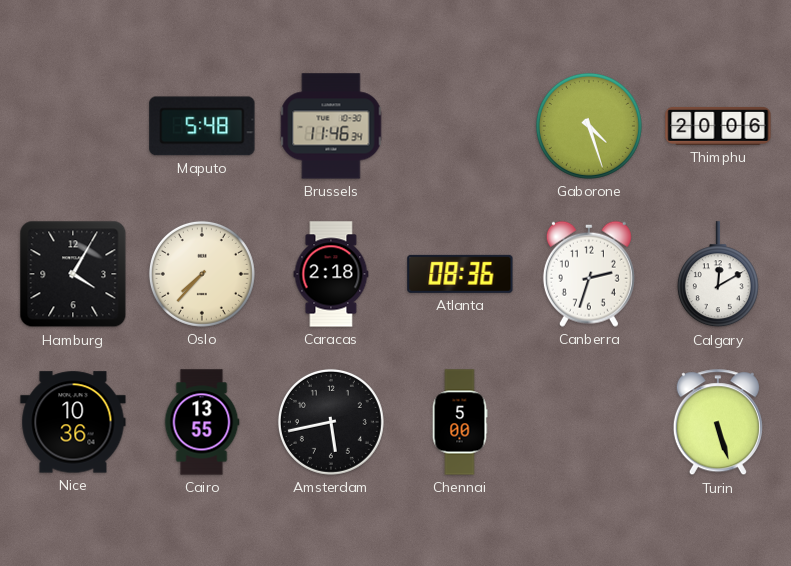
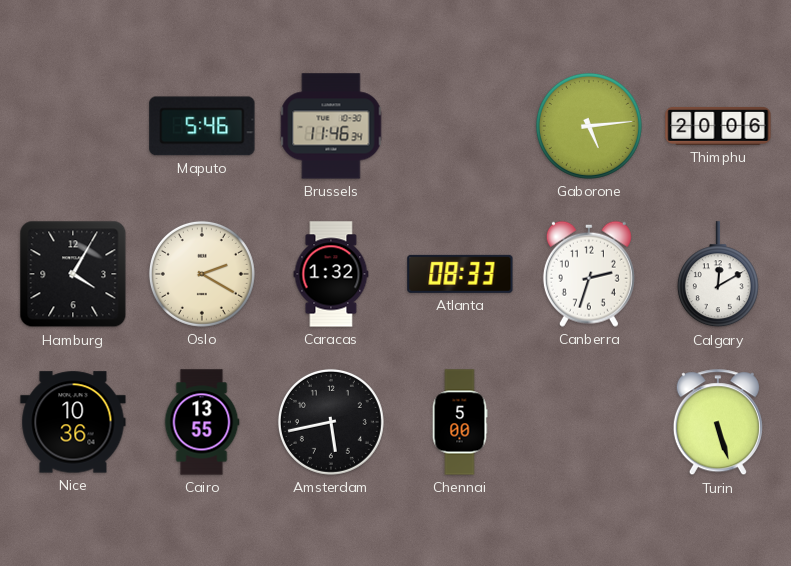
Maputo: 5:48 -> 5:46 (202, 126)
Gaborone: 4:27 -> 5:14 (589, 126)
Oslo: 7:37 -> 2:20 (202, 274)
Caracas: 2:18 -> 1:32 (331, 274)
Atlanta: 08:36 -> 08:33 (460, 274)
